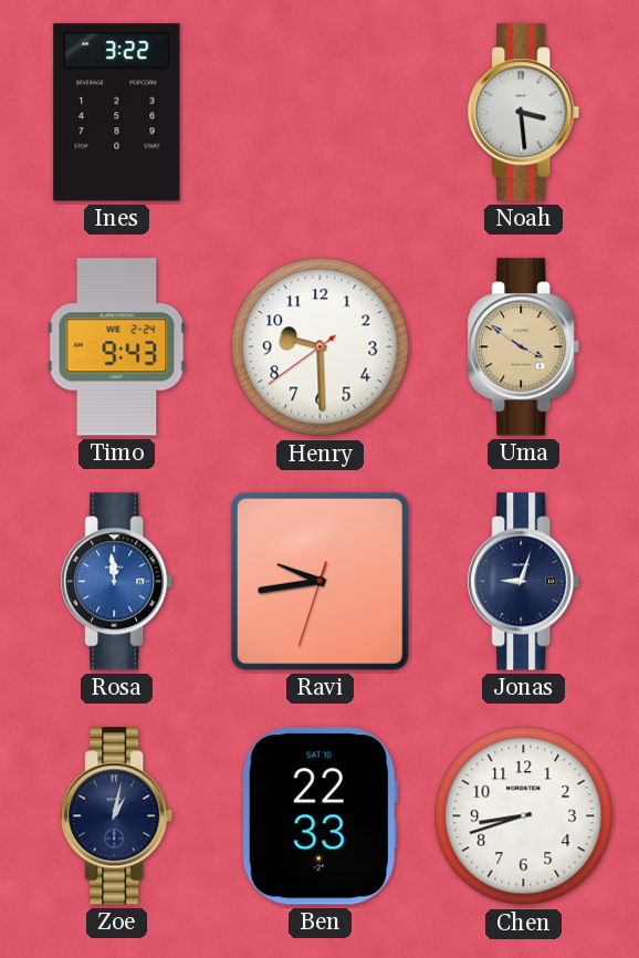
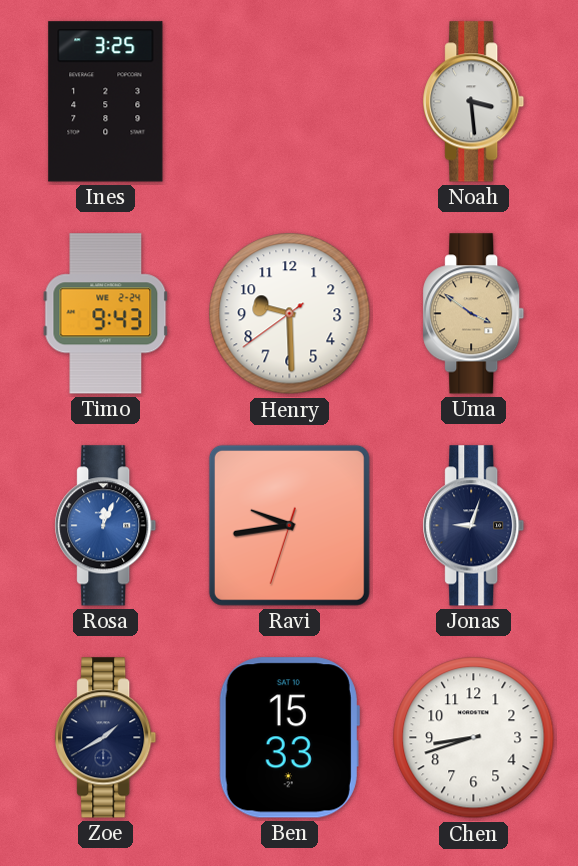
Ines: 3:22 -> 3:25 (106, 102)
Rosa: 11:59 -> 12:04 (106, 526)
Zoe: 1:02 -> 1:40 (106, 738)
Ben: 22:33 -> 15:33 (289, 738)
